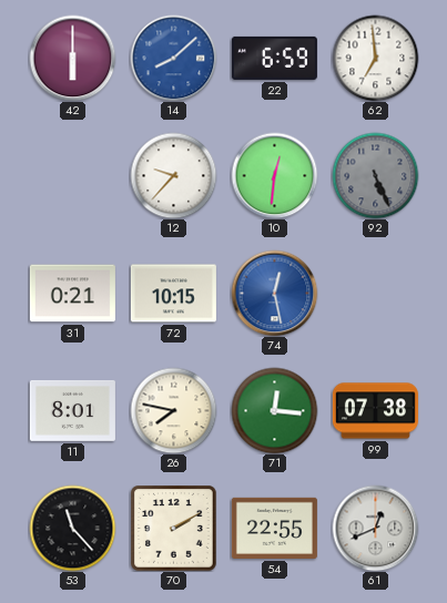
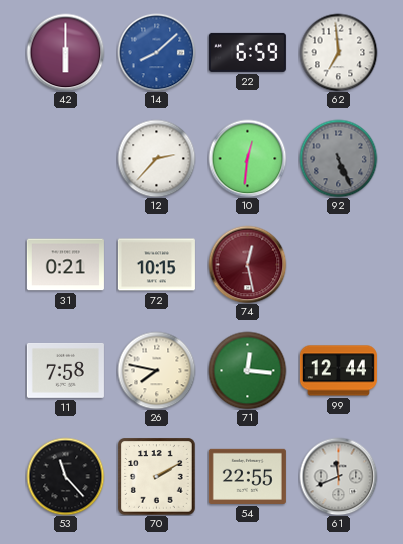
12: 9:37 -> 2:37 (156, 158)
74 dial: blue -> burgundy (247, 264)
11: 8:01 -> 7:58 (65, 370)
99: 07:38 -> 12:44 (338, 371)
61: 12:41 -> 11:41 (338, 476)
